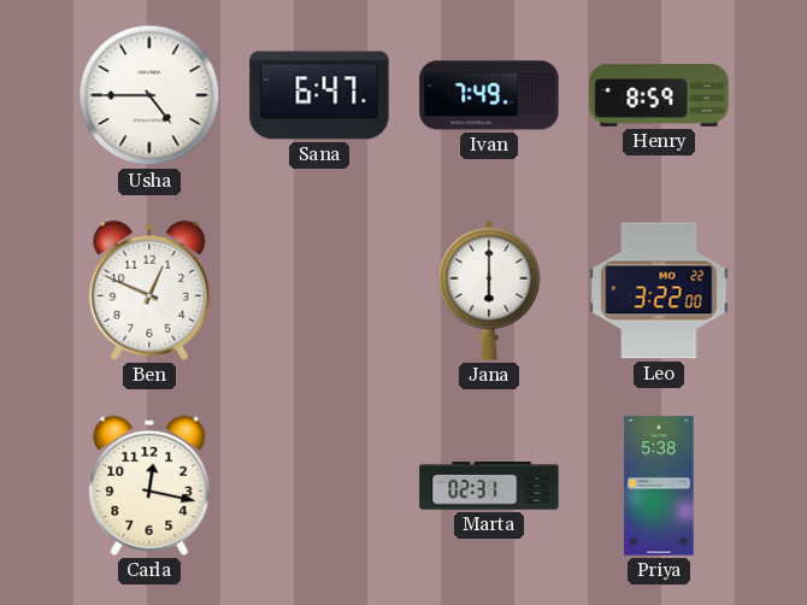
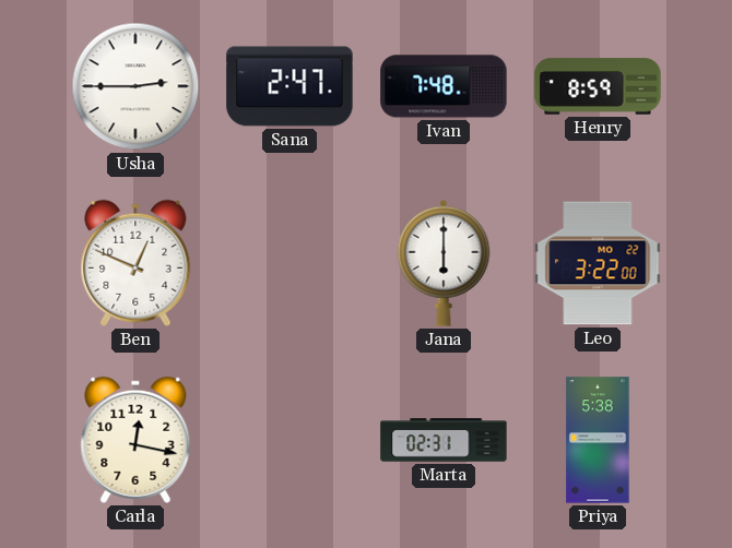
Usha: 4:45 -> 2:45 (135, 86)
Sana: 6:47 -> 2:47 (290, 86)
Ivan: 7:49 -> 7:48 (444, 86)
